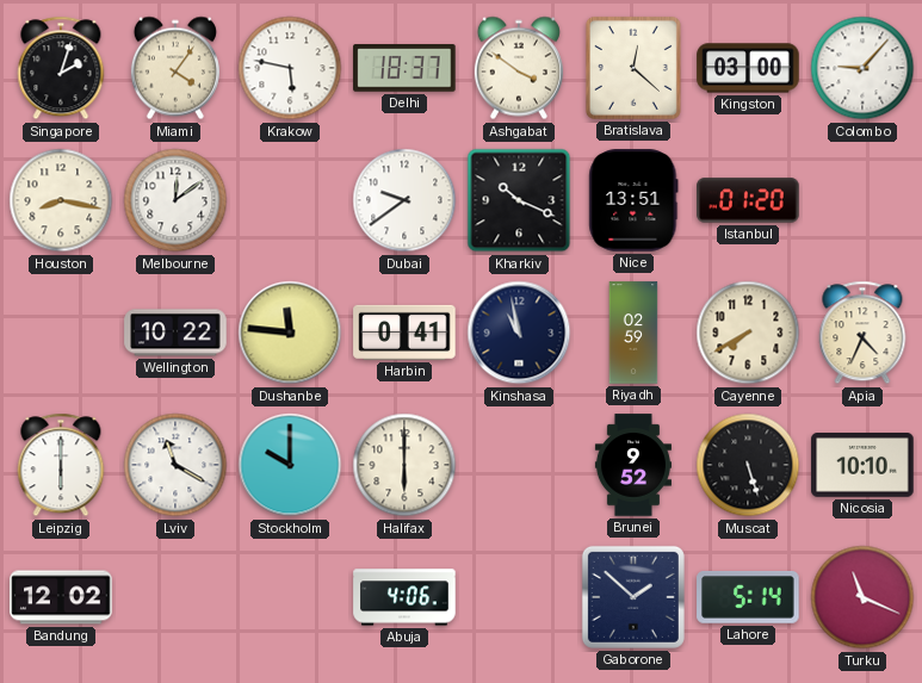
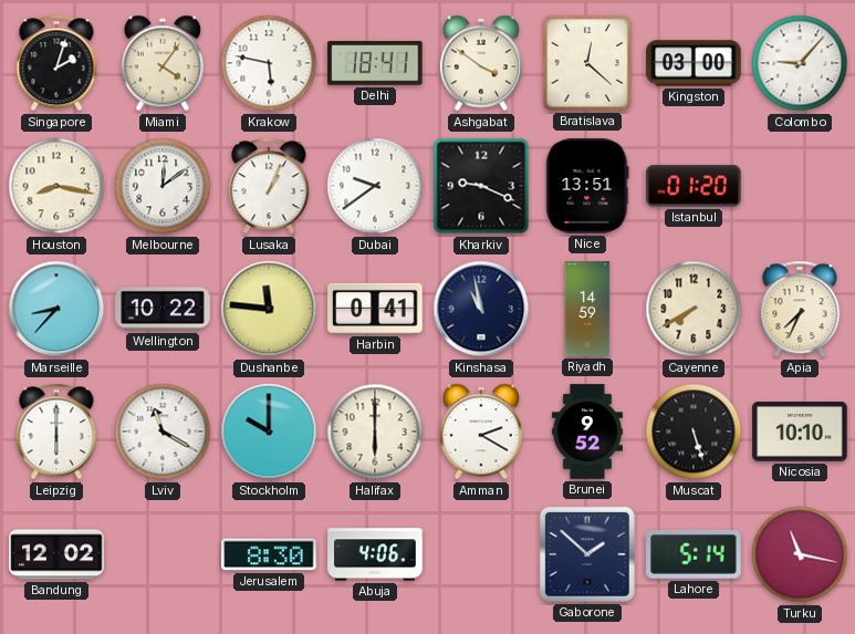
Delhi: 18:37 -> 18:41 (375, 64)
Lusaka: none -> 1:04 (269, 186)
Kharkiv: 10:19 -> 9:19 (481, 186)
Marseille: none -> 8:37 (56, 309)
Riyadh: 02:59 -> 14:59 (587, 309)
Apia: 4:34 -> 7:34 (800, 309)
Amman: none -> 2:20 (481, 432)
Jerusalem: none -> 8:30 (269, 554)
Turku: 11:19 -> 11:17 (800, 554)
